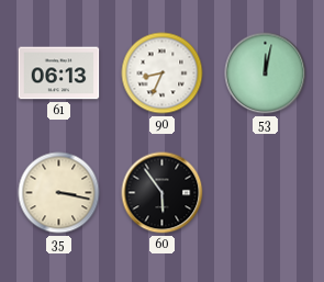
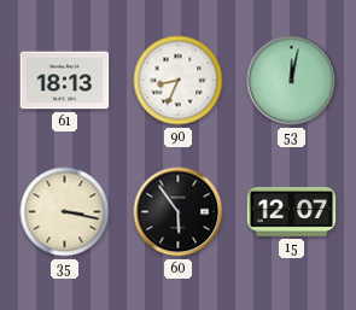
61: 06:13 -> 18:13 (65, 81)
15: none -> 12:07 (292, 212)
